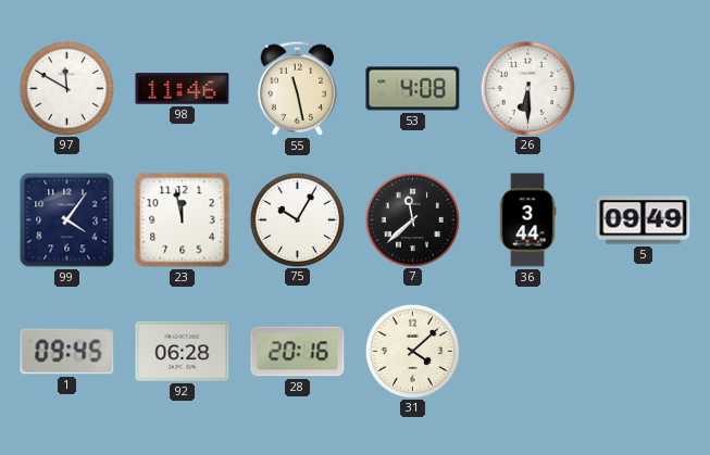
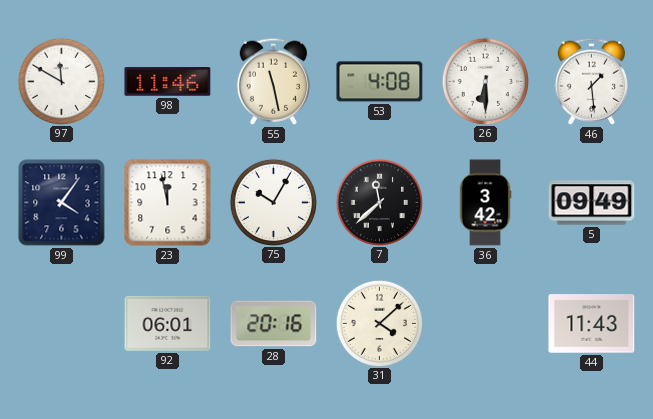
46: none -> 1:29 (591, 81)
36: 3:44 -> 3:42 (485, 203)
1: 09:45 -> none (67, 352)
92: 06:28 -> 06:01 (168, 323)
44: none -> 11:43 (592, 324)
